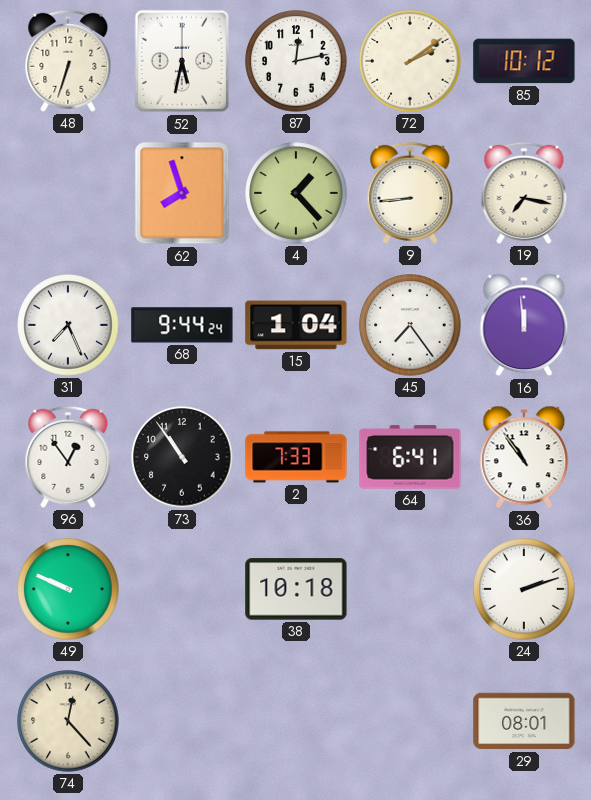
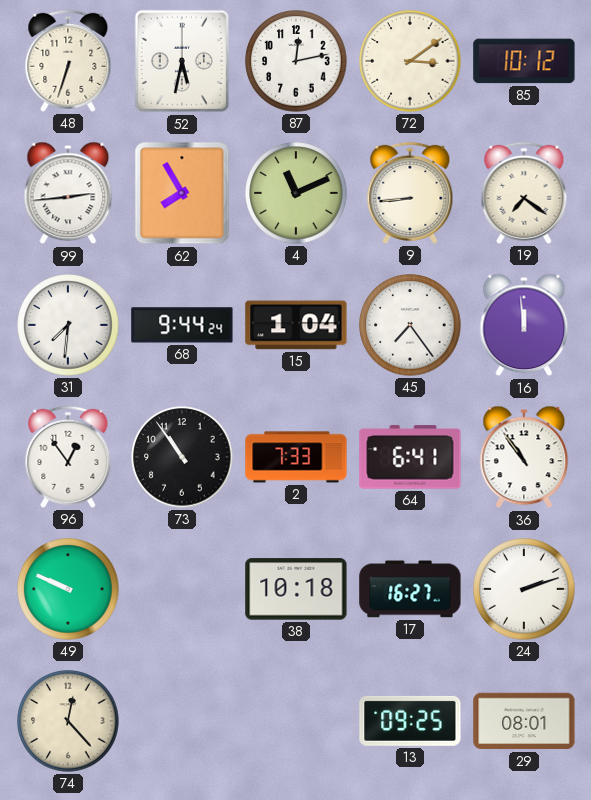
72: 2:09 -> 3:09 (410, 61)
99: none -> 2:44 (68, 193)
62: 7:57 -> 7:55 (182, 193)
4: 1:23 -> 11:11 (296, 193)
19: 7:17 -> 7:21 (524, 193)
31: 7:26 -> 7:31 (68, 325)
17: none -> 16:27 (410, 589)
13: none -> 09:25 (410, 721)
